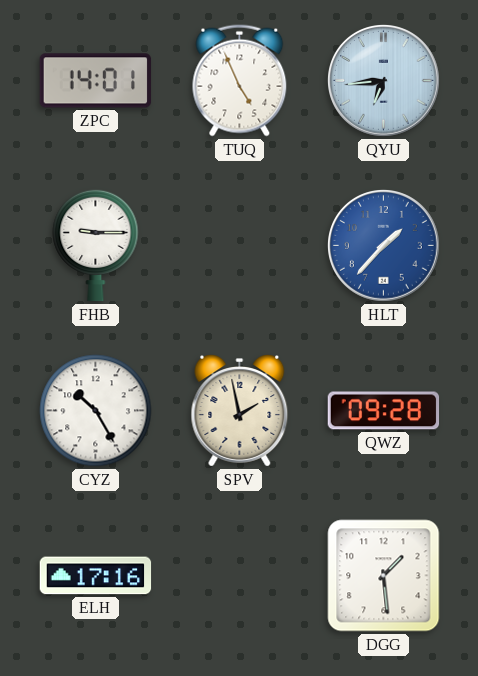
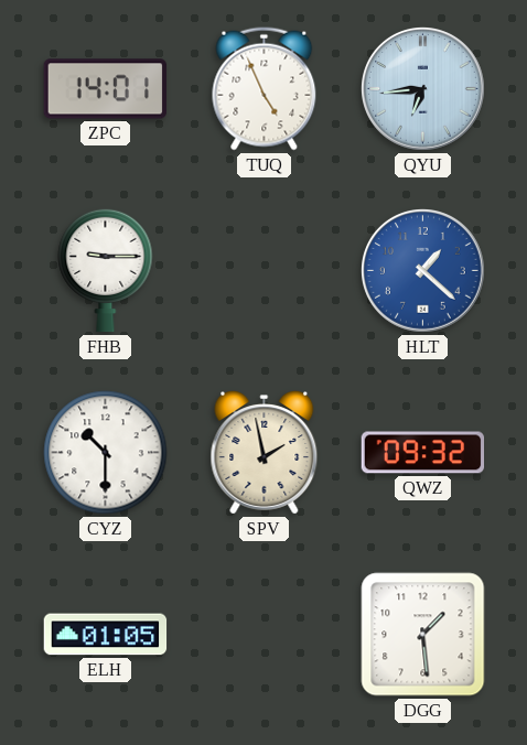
HLT: 1:37 -> 1:22 (423, 271)
CYZ: 10:25 -> 10:30 (106, 453)
QWZ: 09:28 -> 09:32 (423, 453)
ELH: 17:16 -> 01:05 (106, 635)
